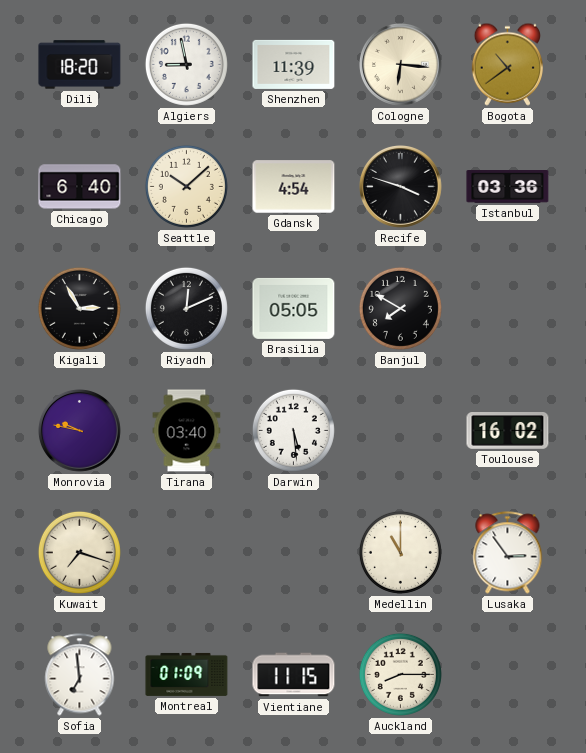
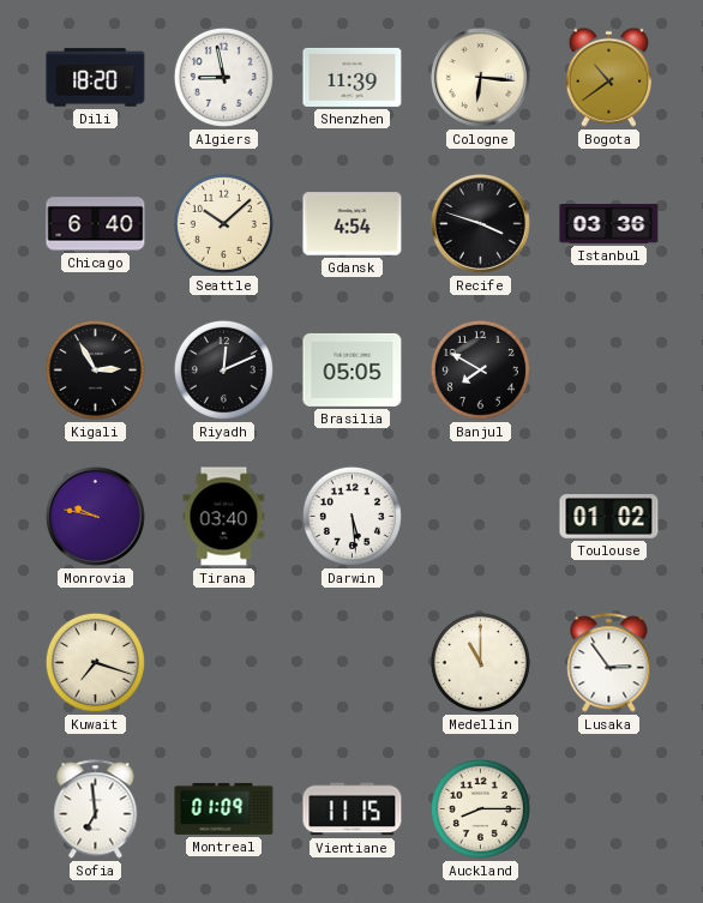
Toulouse: 16:02 -> 01:02 (609, 517)
